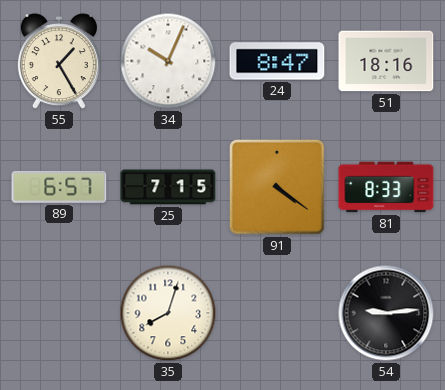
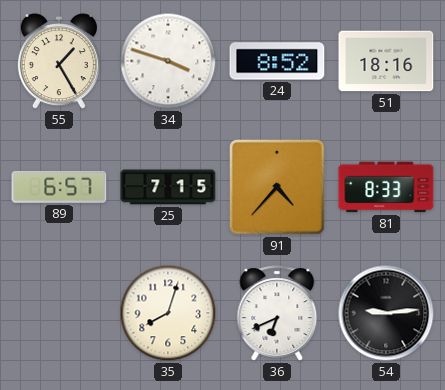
34: 10:04 -> 3:48 (168, 61)
24: 8:47 -> 8:52 (277, 61)
91: 4:21 -> 4:37 (277, 187)
36: none -> 6:41 (277, 313)
